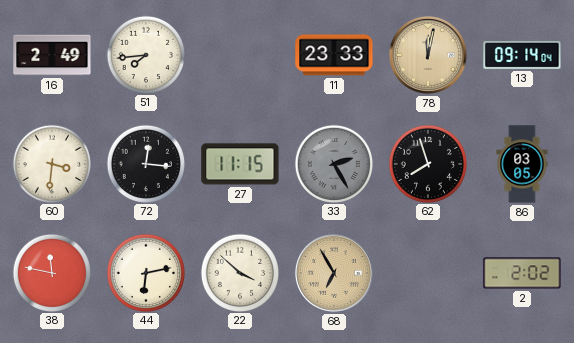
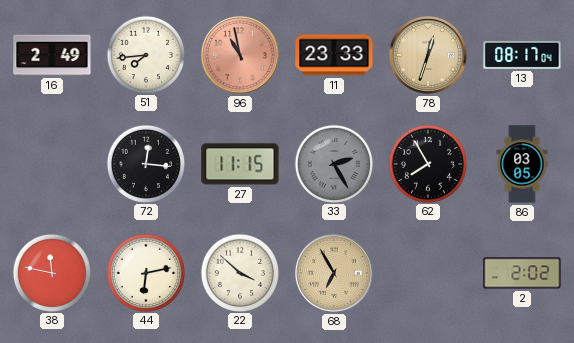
96: none -> 10:58 (240, 55)
78: 12:02 -> 12:33 (428, 55)
13: 09:14 -> 08:17 (522, 55)
60: 3:31 -> none (51, 163)
62: 7:57 -> 7:55 (427, 163)
